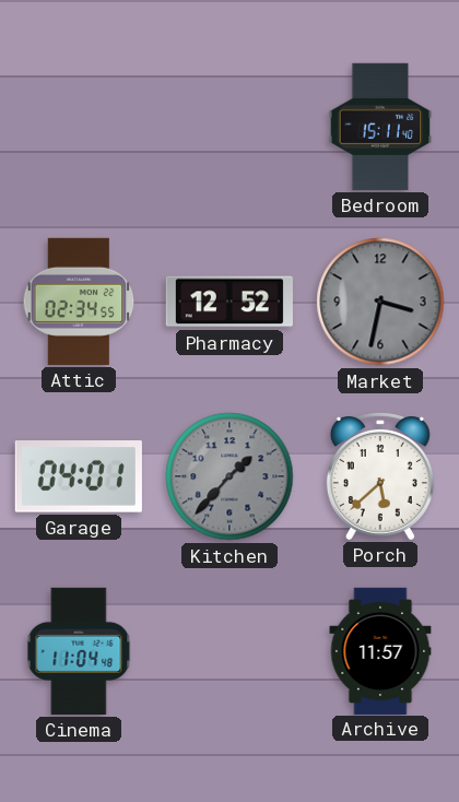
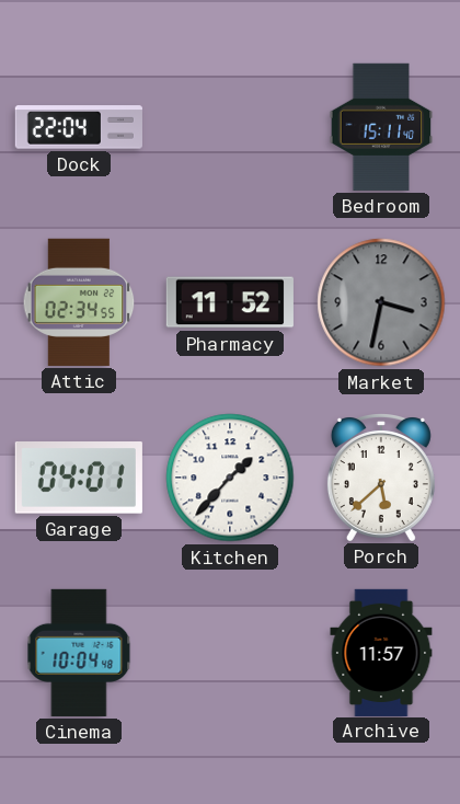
Dock: none -> 22:04 (79, 127)
Pharmacy: 12:52 -> 11:52 (230, 302)
Kitchen dial: grey -> white (230, 478)
Cinema: 11:04 -> 10:04 (79, 653)
